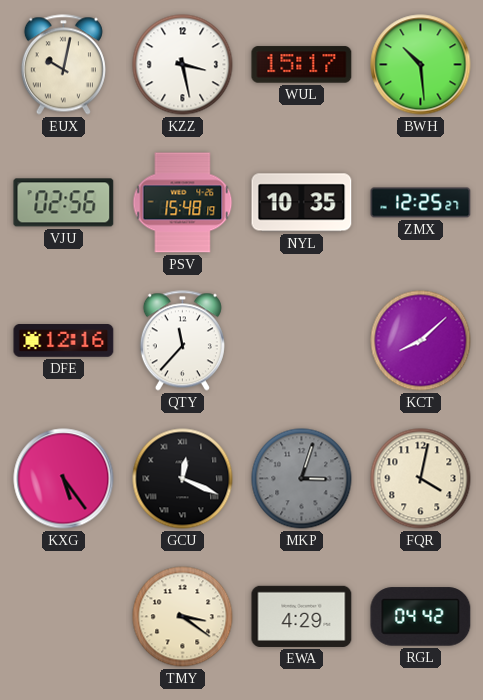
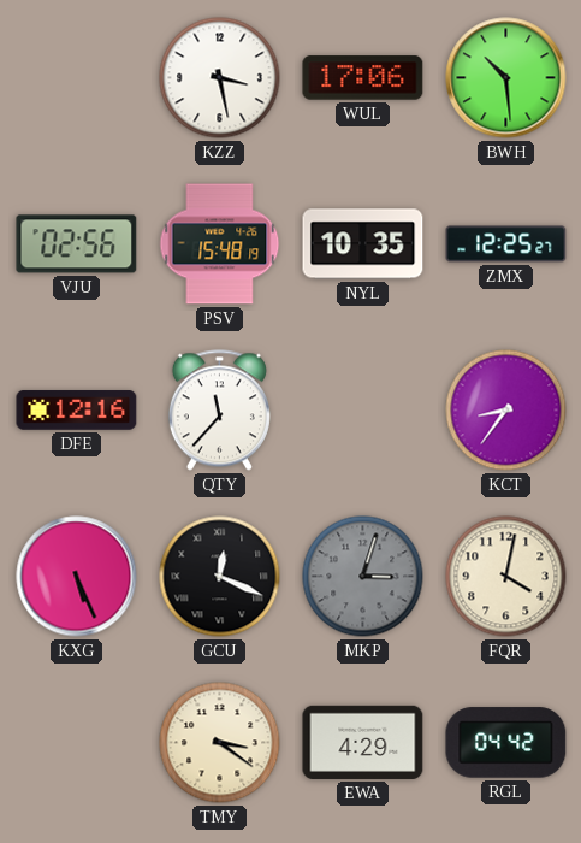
EUX: 10:02 -> none (63, 65)
WUL: 15:17 -> 17:06 (363, 78)
KCT: 8:08 -> 8:36 (506, 411)
KXG: 5:24 -> 5:26 (77, 577)
